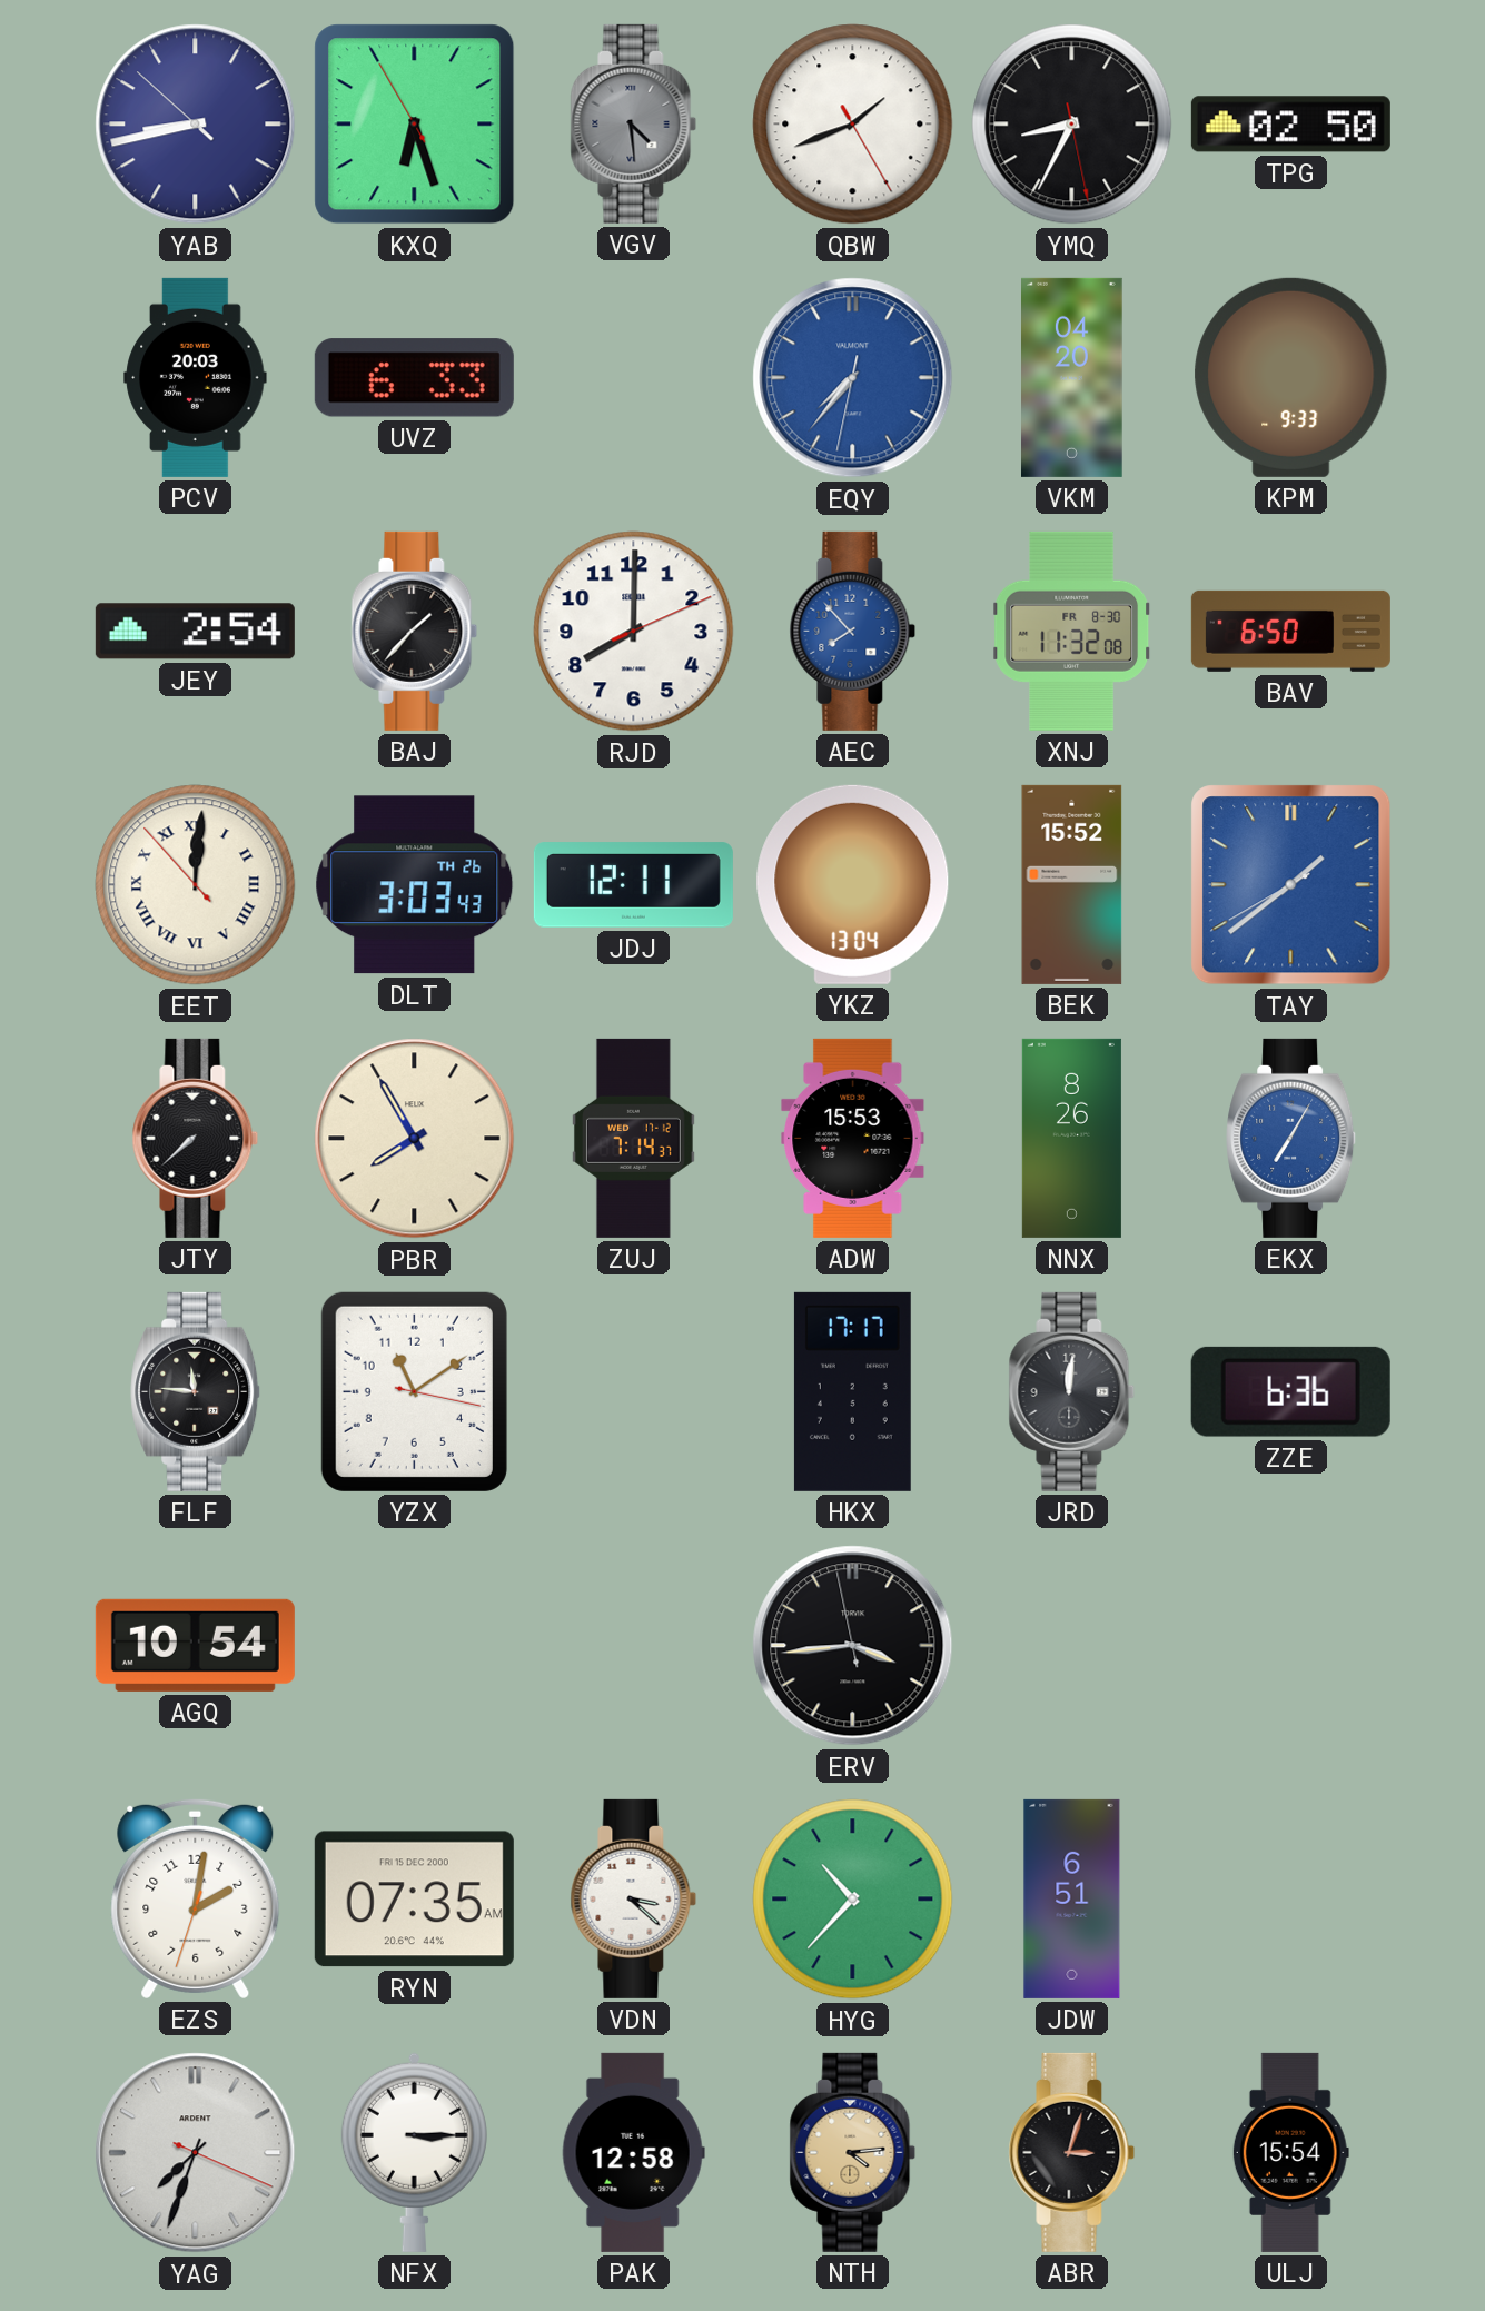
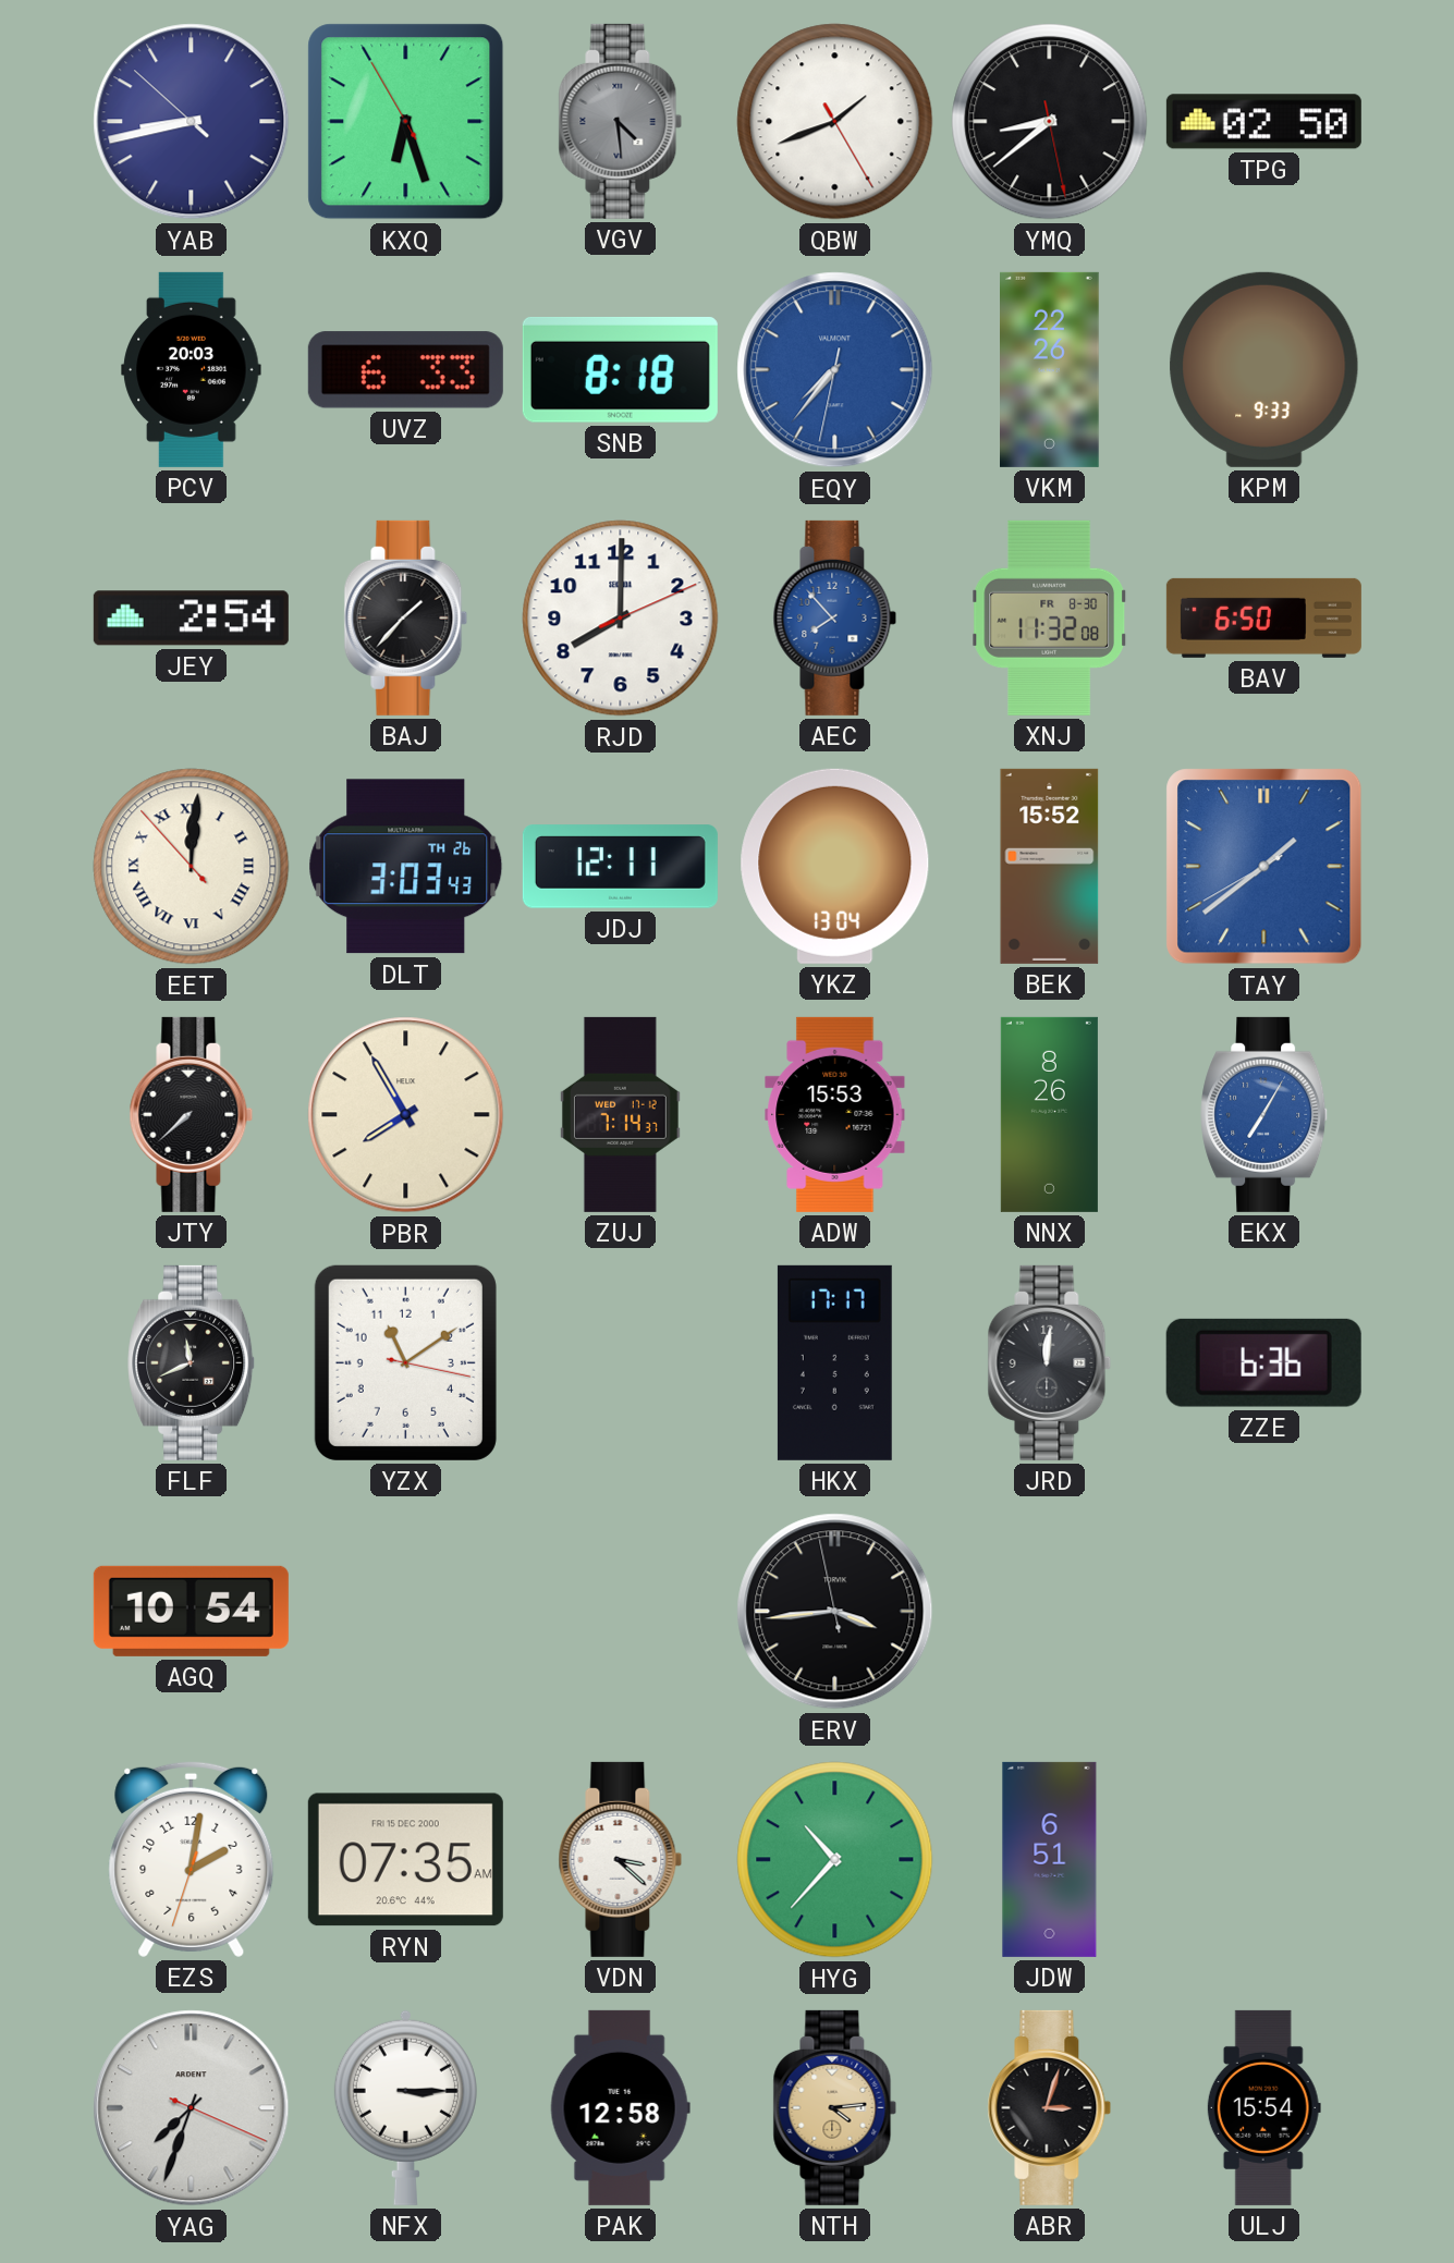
YMQ: 8:34 -> 8:38 (1050, 122)
SNB: none -> 8:18 (620, 369)
VKM: 04:20 -> 22:26 (1050, 369)
FLF: 11:46 -> 11:41 (192, 1362)
